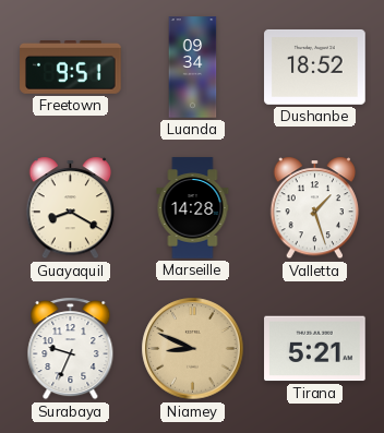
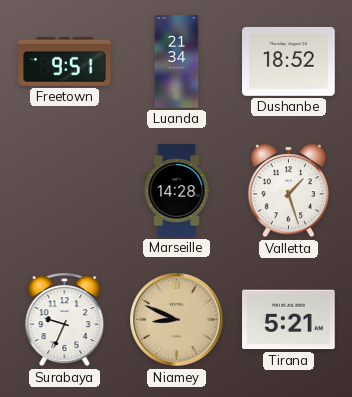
Luanda: 09:34 -> 21:34 (177, 62)
Guayaquil: 8:20 -> none (71, 208)
